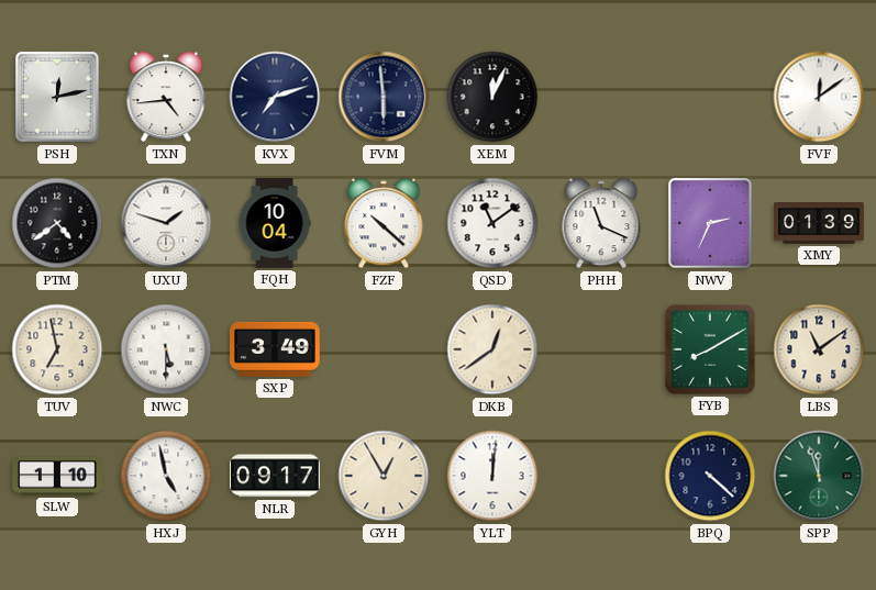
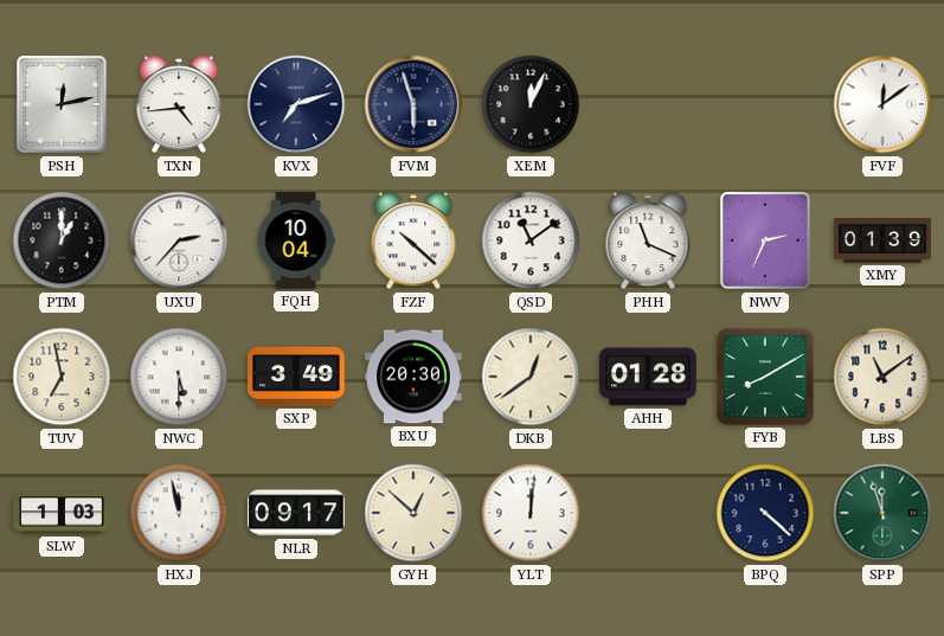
FVM: 5:59 -> 5:57 (413, 104)
PTM: 4:39 -> 1:00 (62, 240)
UXU: 1:48 -> 2:37 (179, 240)
BXU: none -> 20:30 (415, 377)
AHH: none -> 01:28 (649, 377)
SLW: 1:10 -> 1:03 (62, 513)
HXJ: 4:58 -> 11:58 (179, 513)
GYH: 12:55 -> 12:52 (413, 513)
